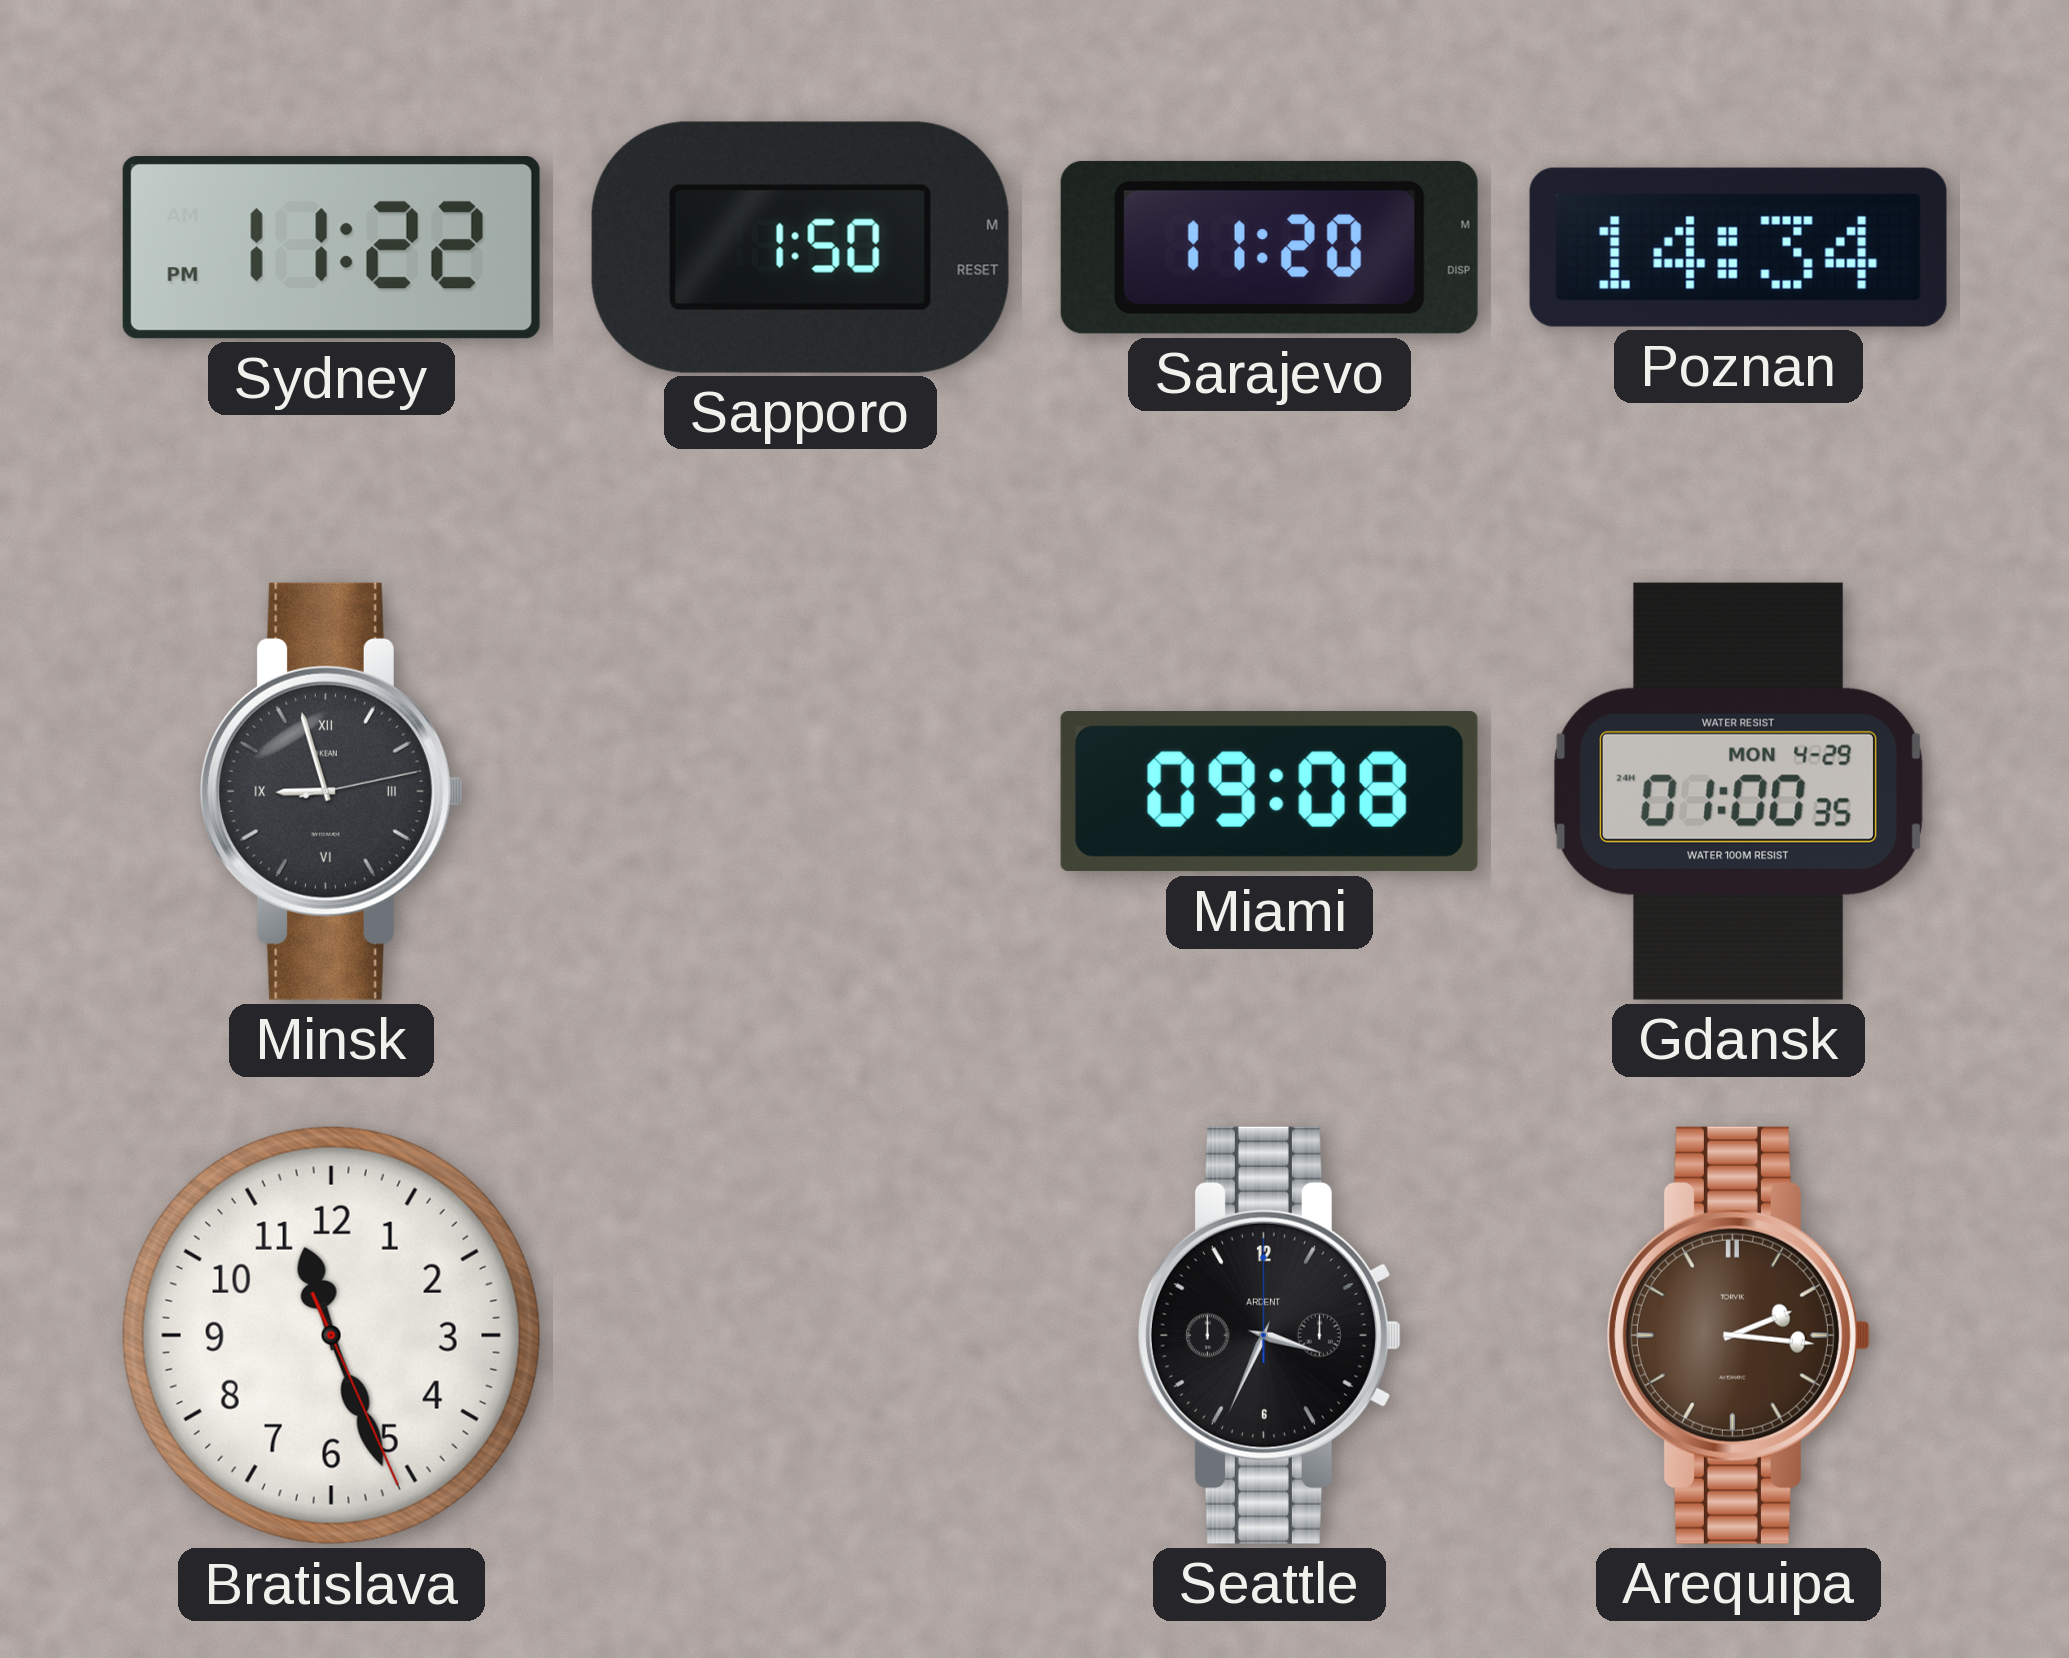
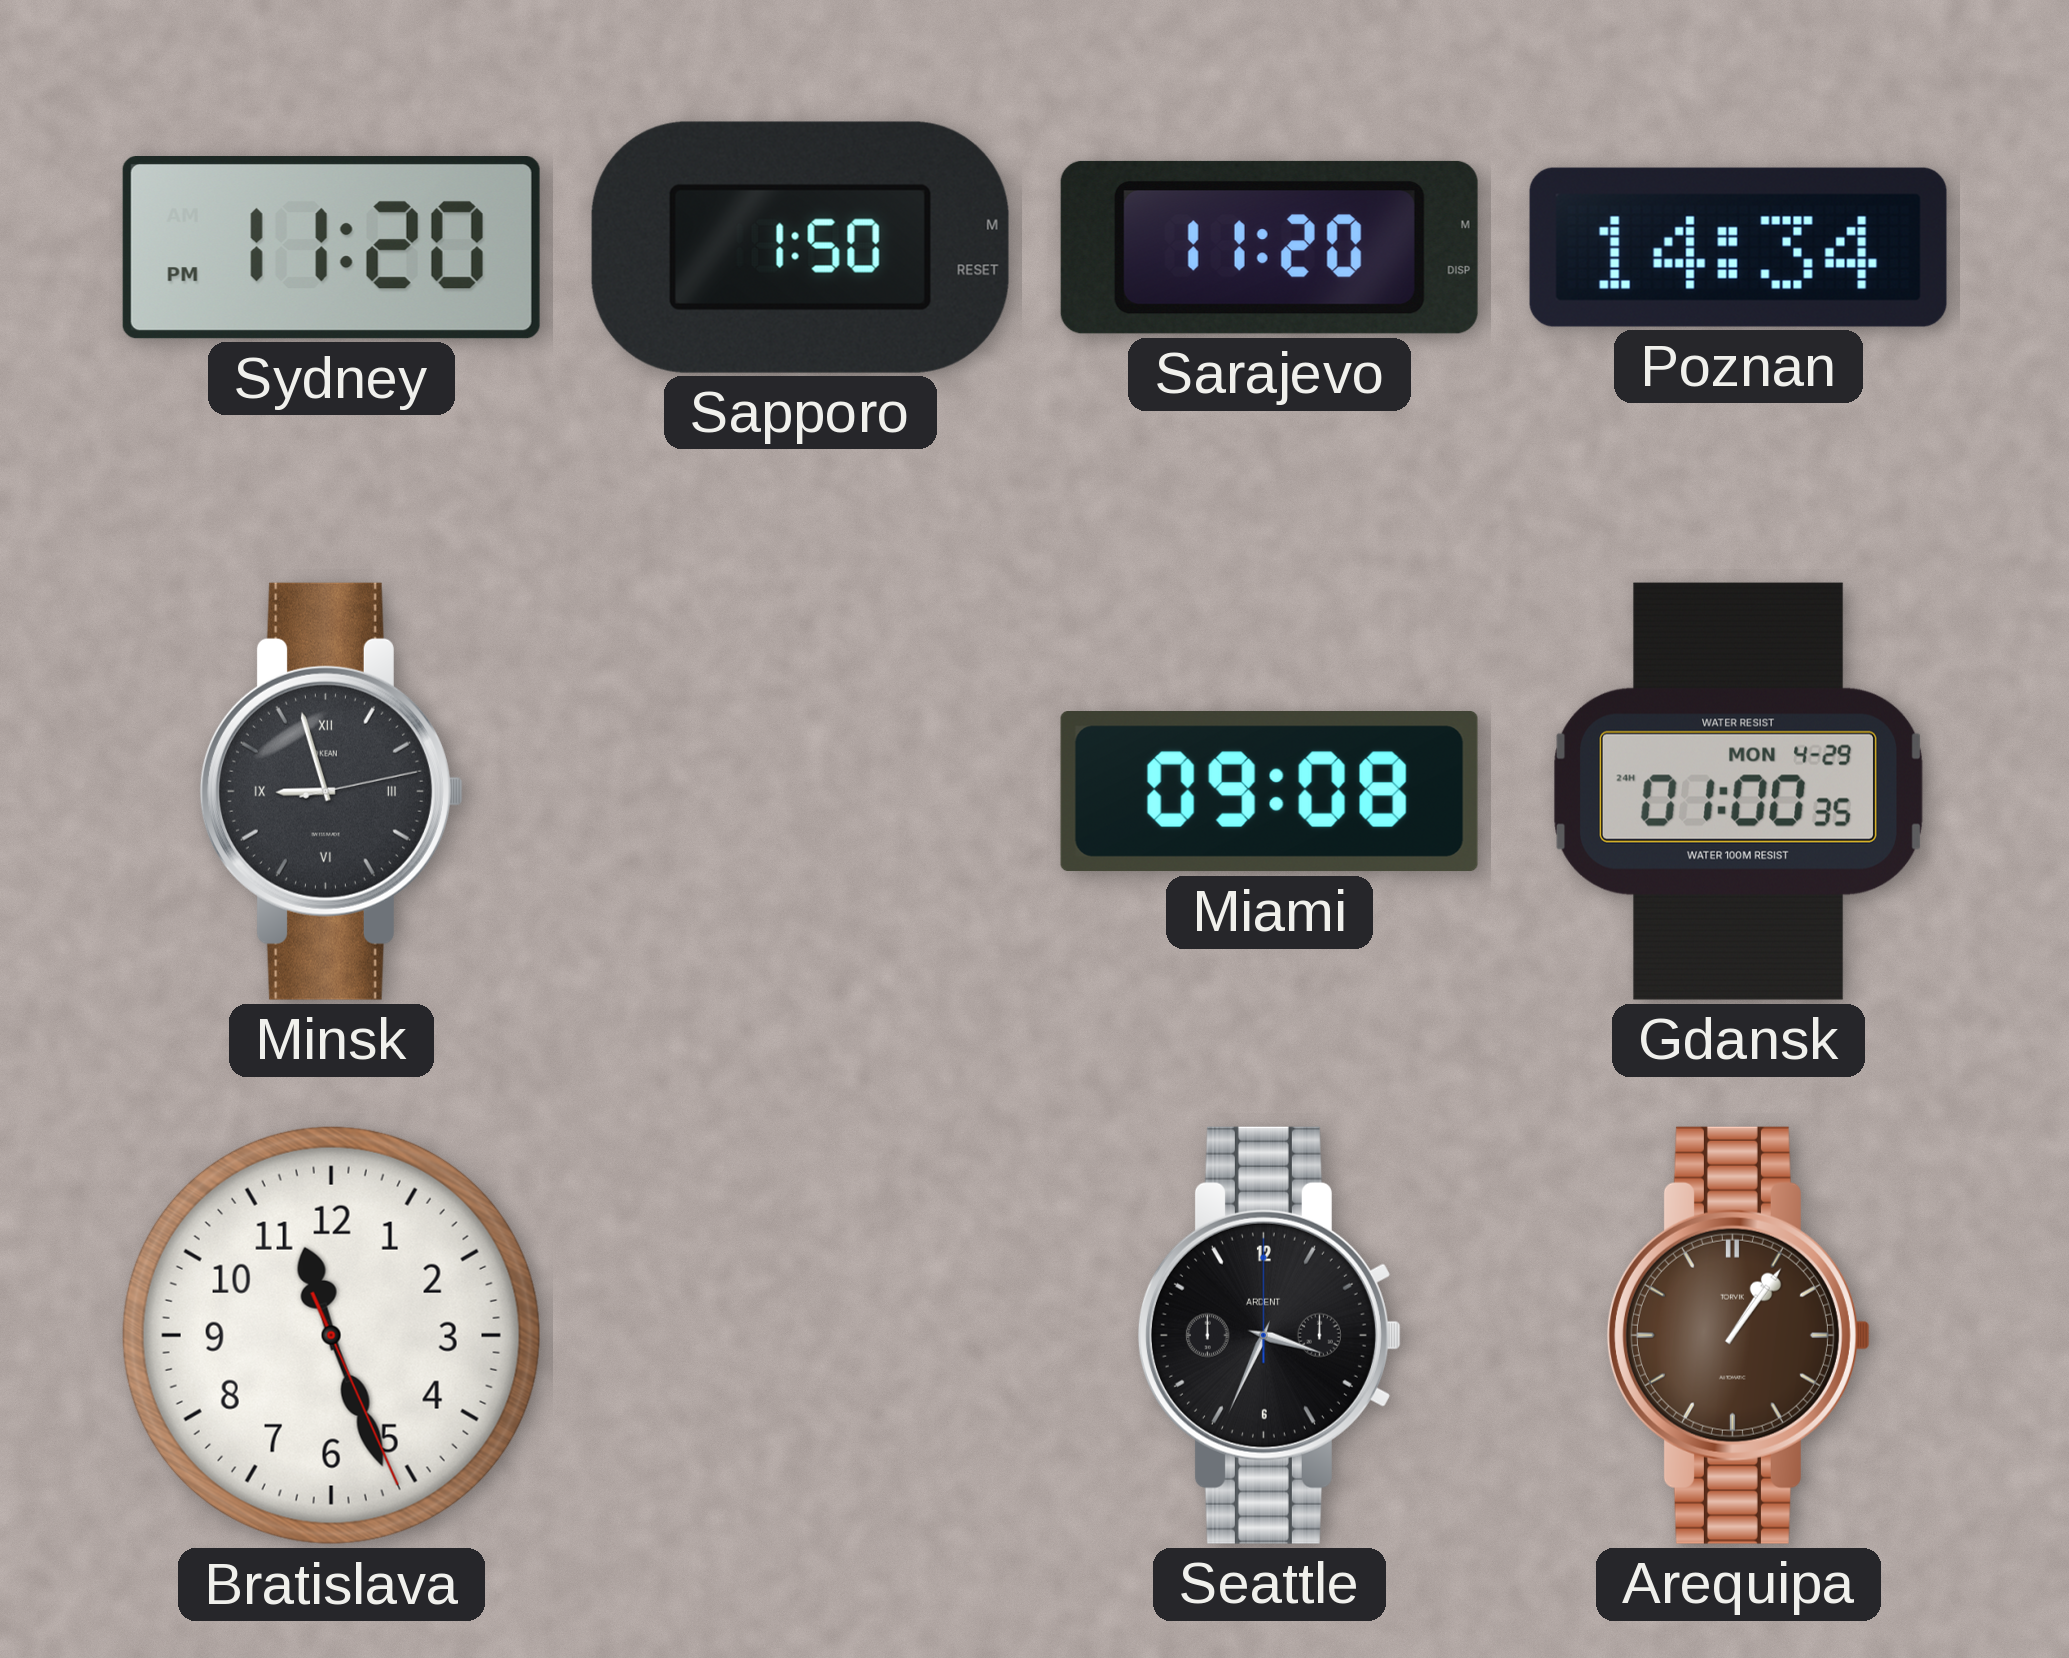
Sydney: 11:22 -> 11:20 (331, 248)
Arequipa: 2:16 -> 1:06 (1738, 1335)
